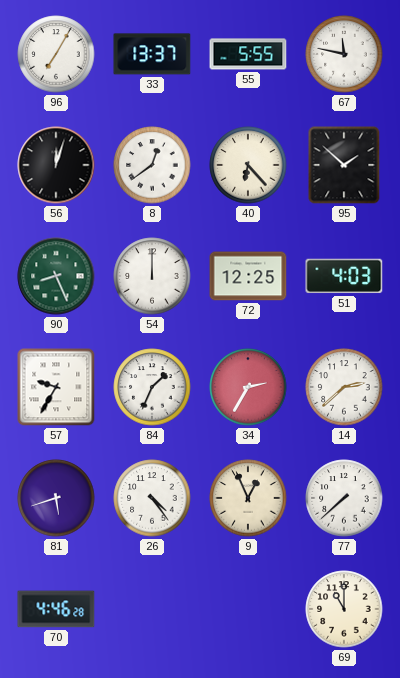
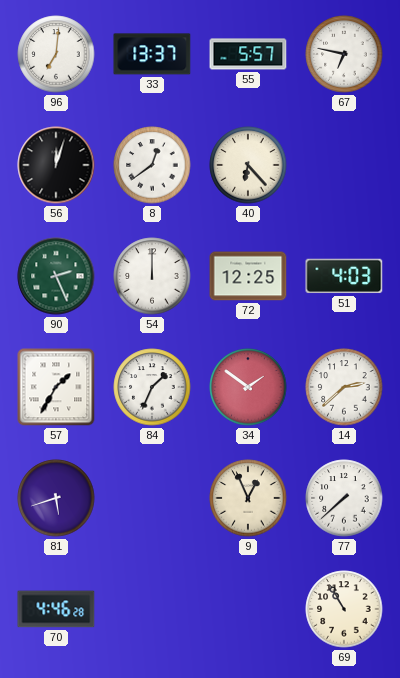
96: 7:05 -> 7:01 (56, 54)
55: 5:55 -> 5:57 (248, 54)
67: 11:47 -> 6:47 (344, 54)
95: 1:52 -> none (344, 165)
90: 8:26 -> 2:26 (56, 276)
57: 9:35 -> 1:35 (56, 387)
34: 2:35 -> 1:51 (248, 387)
26: 4:24 -> none (152, 498)
69: 11:00 -> 10:55 (344, 609)
